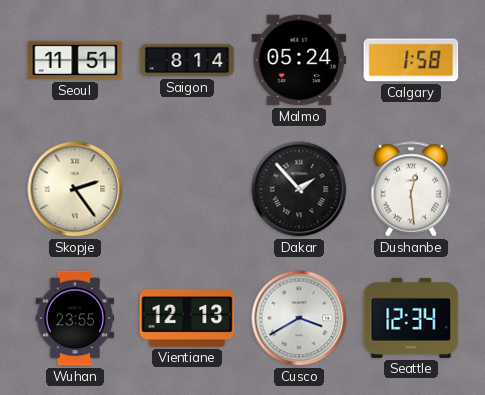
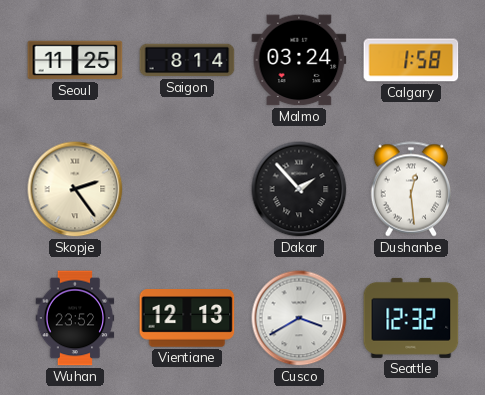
Seoul: 11:51 -> 11:25 (75, 60)
Malmo: 05:24 -> 03:24 (299, 60)
Wuhan: 23:55 -> 23:52 (75, 318)
Seattle: 12:34 -> 12:32 (411, 318)
